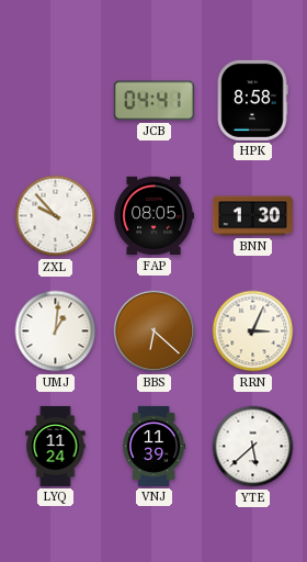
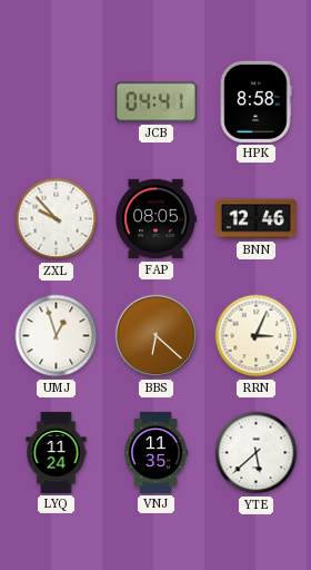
BNN: 1:30 -> 12:46 (255, 219)
UMJ: 1:01 -> 12:57 (57, 336)
VNJ: 11:39 -> 11:35 (155, 452)
